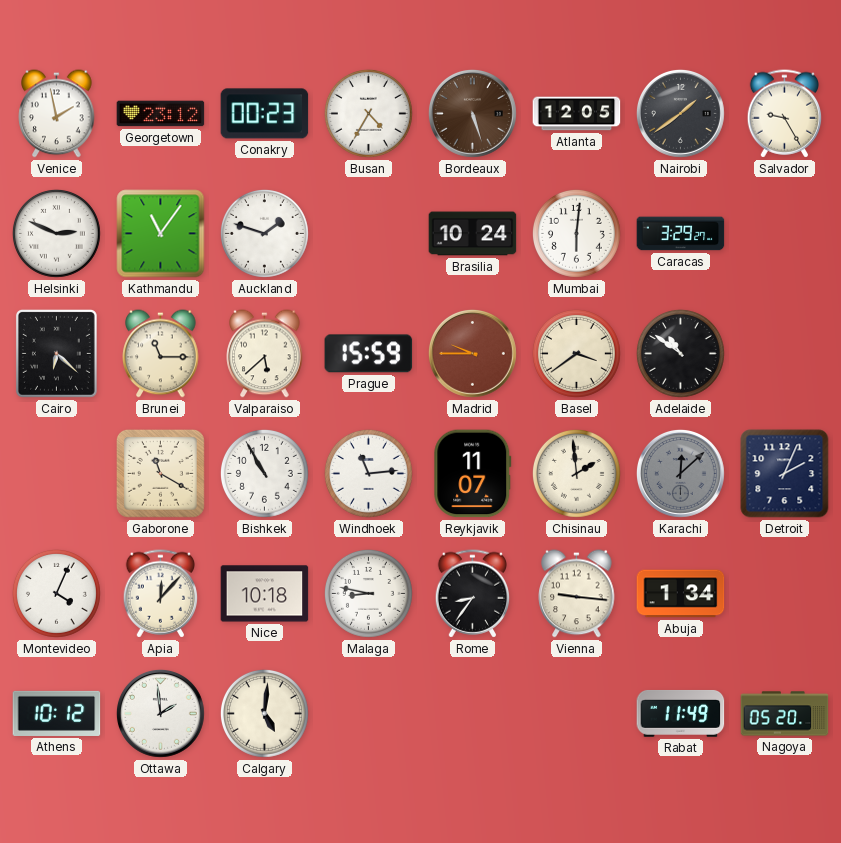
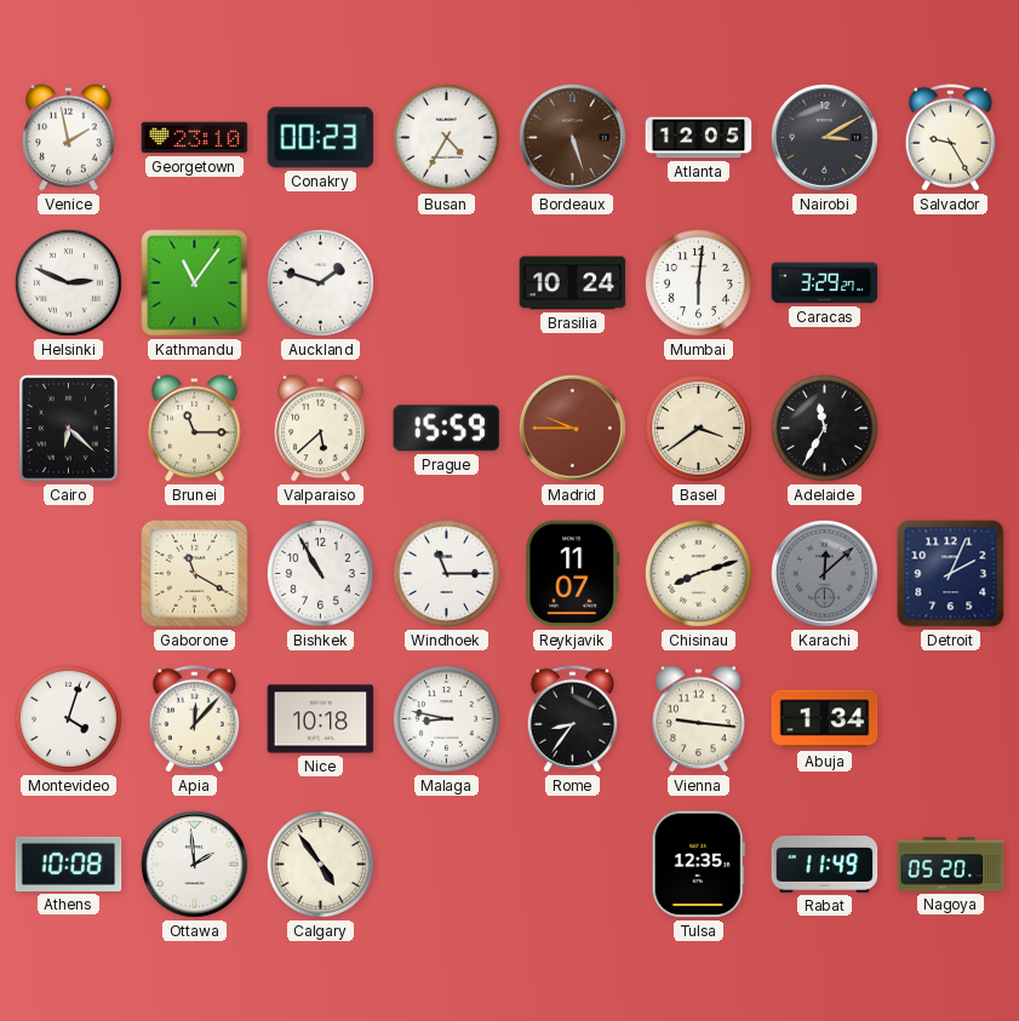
Georgetown: 23:12 -> 23:10 (195, 138)
Nairobi: 1:39 -> 3:10 (824, 137)
Adelaide: 10:51 -> 11:35 (824, 428)
Windhoek: 11:14 -> 11:15 (446, 573)
Chisinau: 1:59 -> 8:12 (698, 573)
Montevideo: 4:04 -> 4:03 (68, 718)
Athens: 10:12 -> 10:08 (69, 864)
Calgary: 5:01 -> 4:54 (320, 864)
Tulsa: none -> 12:35 (698, 865)
